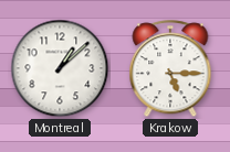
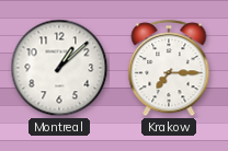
Krakow: 5:15 -> 7:15 (169, 69)
